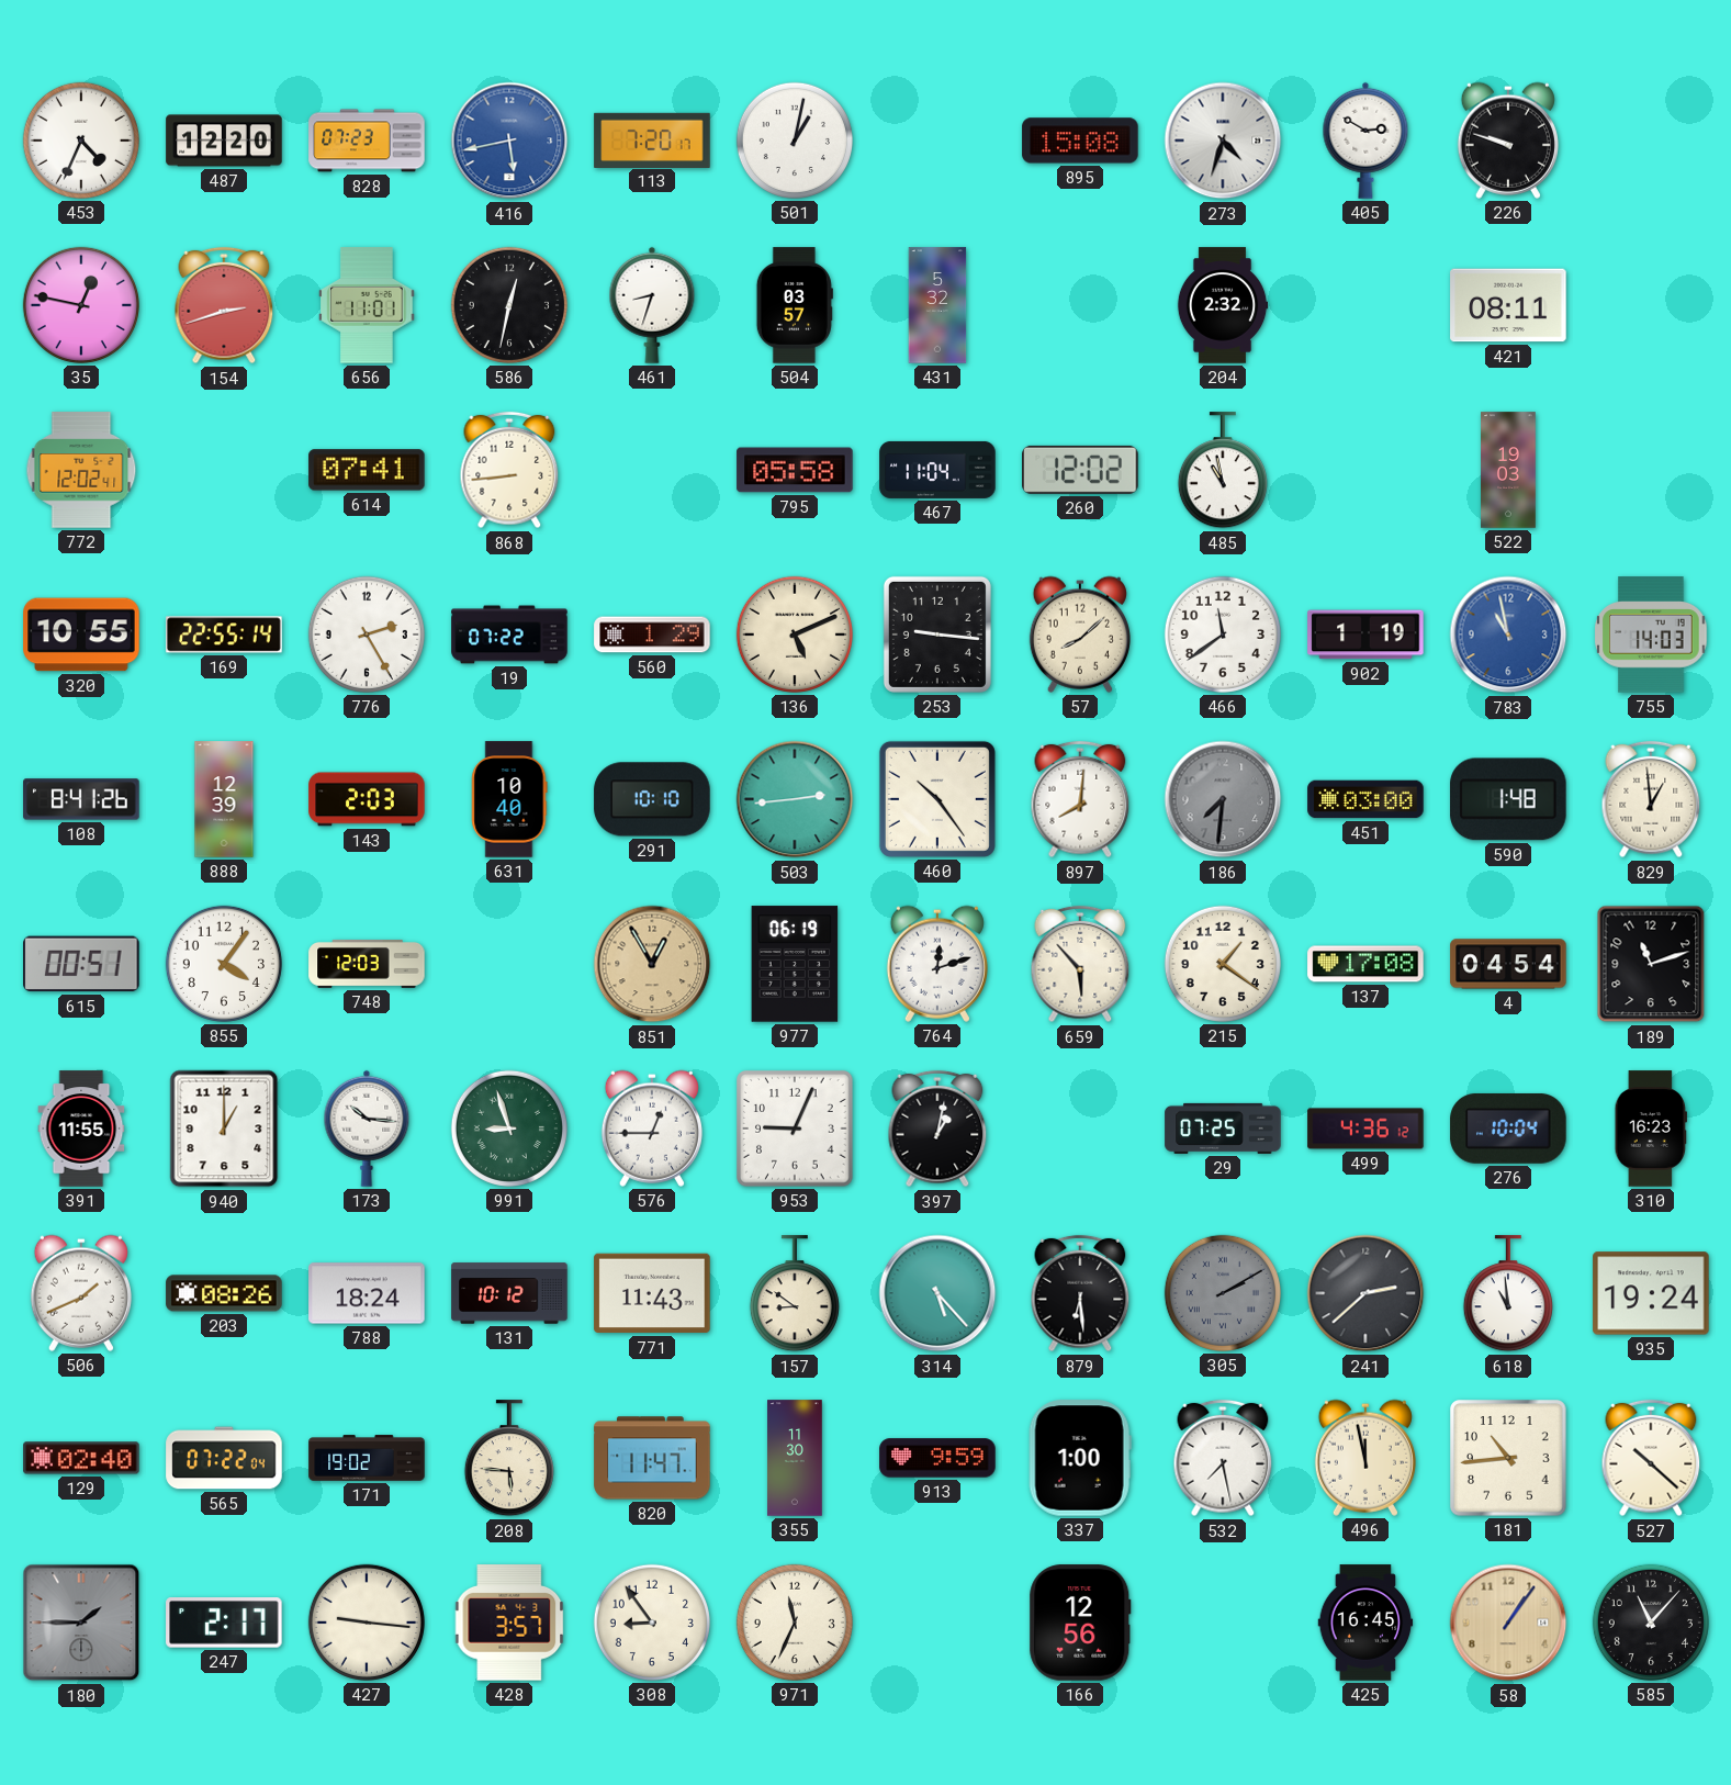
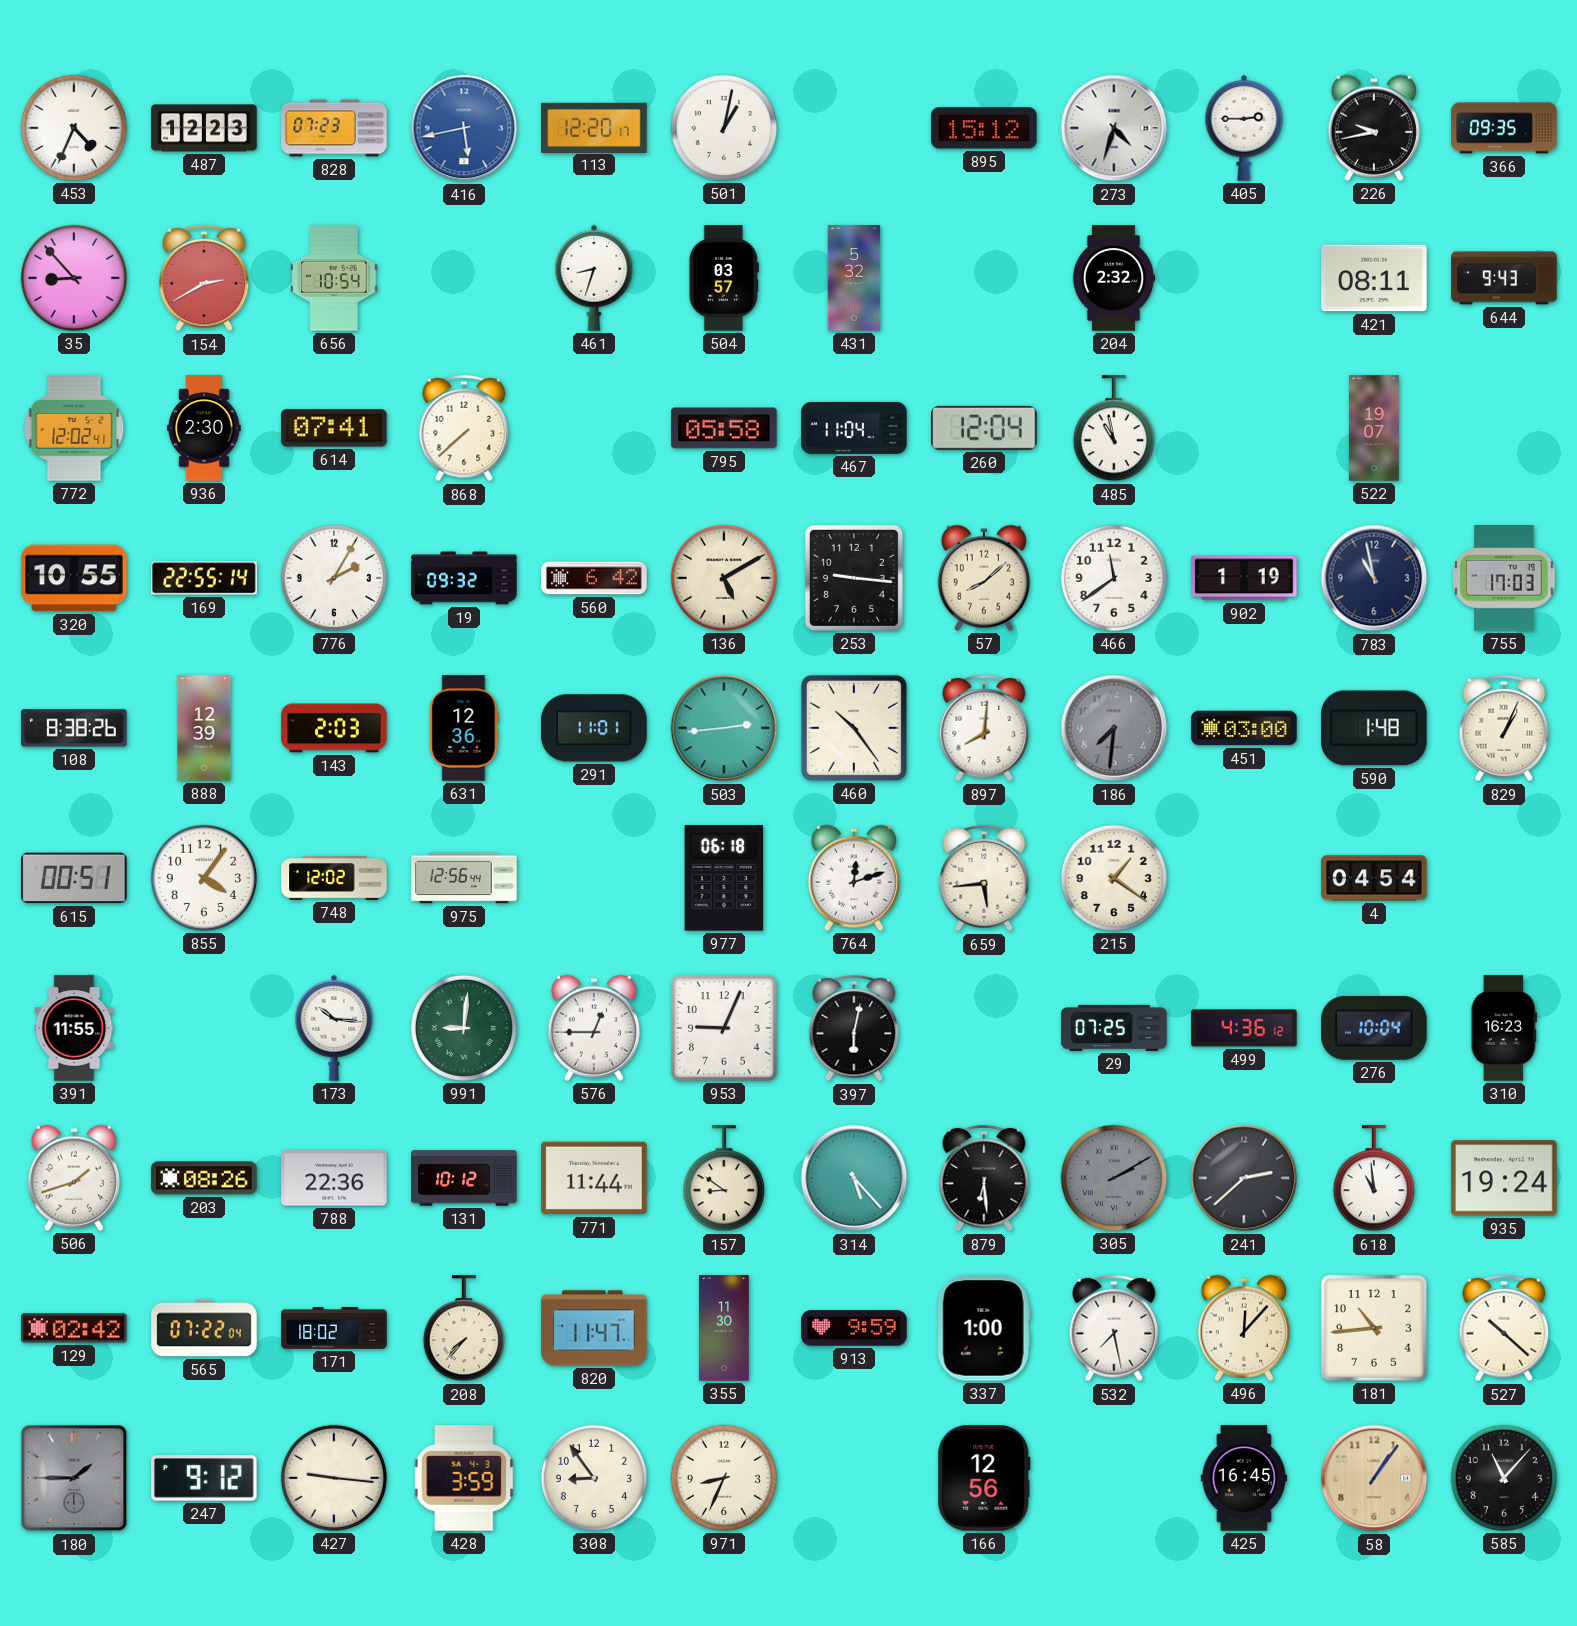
487: 12:20 -> 12:23 (204, 128)
113: 7:20 -> 12:20 (594, 127)
895: 15:08 -> 15:12 (984, 128)
405: 2:50 -> 2:45 (1244, 128)
226: 9:48 -> 9:43 (1374, 128)
366: none -> 09:35 (1504, 128)
35: 12:47 -> 8:53 (74, 278)
154: 2:42 -> 2:40 (204, 278)
656: 11:01 -> 10:54 (334, 278)
586: 12:32 -> none (509, 305)
644: none -> 9:43 (1504, 278)
936: none -> 2:30 (204, 428)
868: 8:44 -> 7:38 (464, 428)
260: 12:02 -> 12:04 (984, 428)
522: 19:03 -> 19:07 (1375, 428)
776: 2:25 -> 2:05 (334, 578)
19: 07:22 -> 09:32 (464, 578)
560: 1:29 -> 6:42 (594, 578)
136: 5:11 -> 5:10 (724, 578)
783 dial: blue -> navy (1374, 578)
755: 14:03 -> 17:03 (1504, 578)
108: 8:41 -> 8:38 (74, 728)
631: 10:40 -> 12:36 (464, 728)
291: 10:10 -> 11:01 (594, 728)
829: 12:59 -> 1:04 (1504, 728)
748: 12:03 -> 12:02 (334, 878)
975: none -> 12:56 (464, 878)
851: 12:55 -> none (652, 964)
977: 06:19 -> 06:18 (724, 878)
659: 5:53 -> 5:44 (984, 878)
137: 17:08 -> none (1365, 964)
189: 11:12 -> none (1651, 964)
940: 1:00 -> none (224, 1129)
991: 8:57 -> 9:01 (464, 1028)
397: 1:02 -> 6:02 (854, 1028)
506: 1:41 -> 1:42 (74, 1178)
788: 18:24 -> 22:36 (334, 1178)
771: 11:43 -> 11:44 (594, 1178)
129: 02:40 -> 02:42 (74, 1328)
171: 19:02 -> 18:02 (334, 1328)
208: 5:46 -> 7:37 (464, 1329)
496: 11:58 -> 12:07 (1244, 1328)
247: 2:17 -> 9:12 (204, 1478)
428: 3:57 -> 3:59 (464, 1478)
971: 11:34 -> 8:34 (724, 1478)
